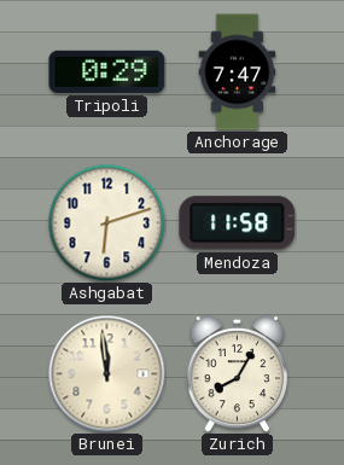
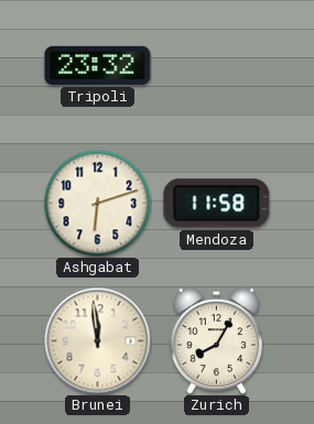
Tripoli: 0:29 -> 23:32 (98, 65)
Anchorage: 7:47 -> none (238, 72)
